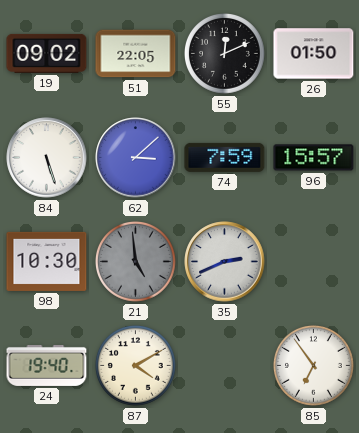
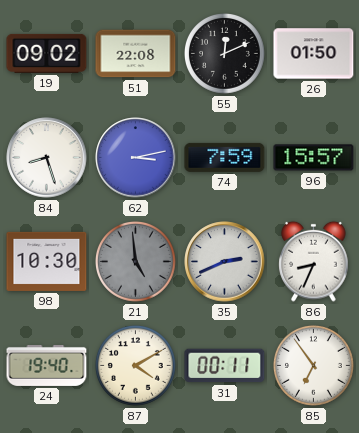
51: 22:05 -> 22:08 (136, 54)
84: 5:27 -> 8:27 (47, 158)
62: 3:08 -> 3:13 (136, 158)
86: none -> 8:34 (314, 261)
31: none -> 00:11 (225, 366)
